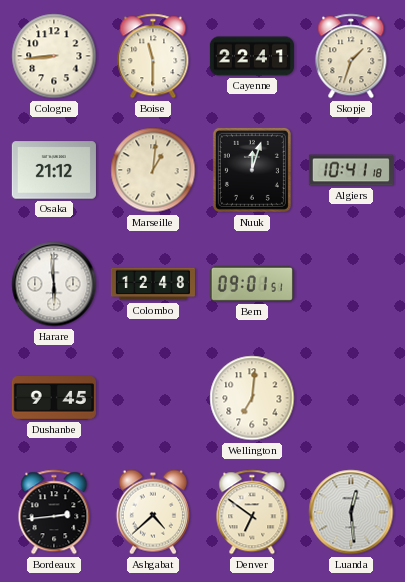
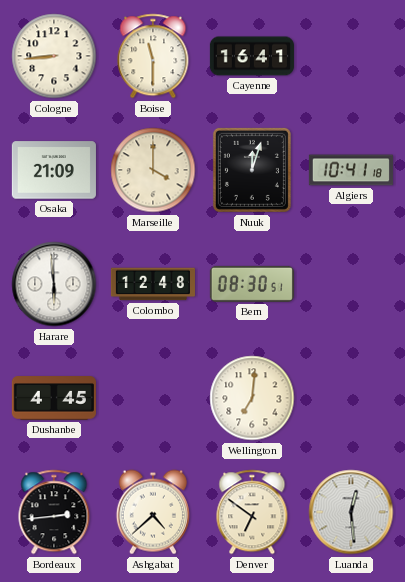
Cayenne: 22:41 -> 16:41 (252, 56)
Skopje: 1:33 -> none (351, 56)
Osaka: 21:12 -> 21:09 (54, 170)
Marseille: 1:01 -> 4:00 (153, 170)
Bern: 09:01 -> 08:30 (252, 284)
Dushanbe: 9:45 -> 4:45 (54, 398)
